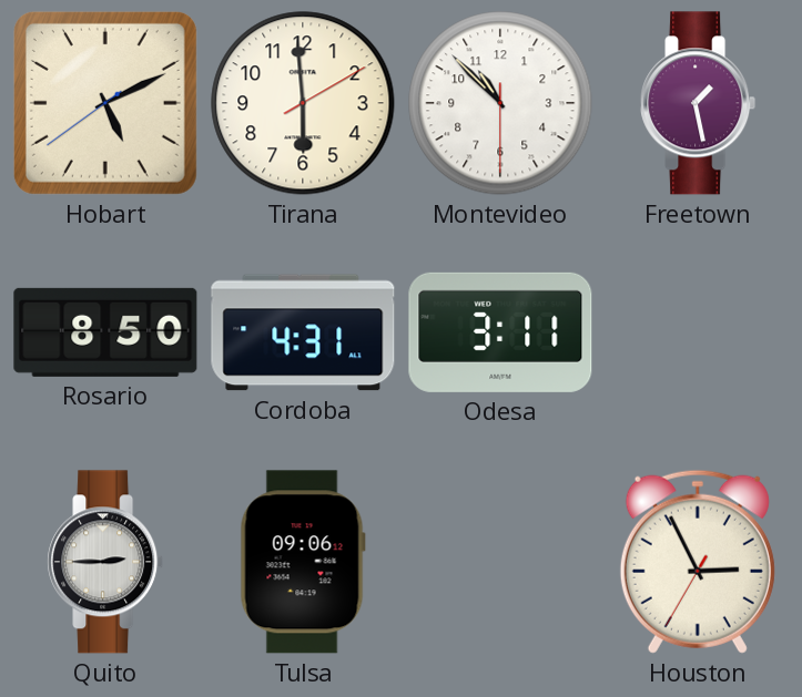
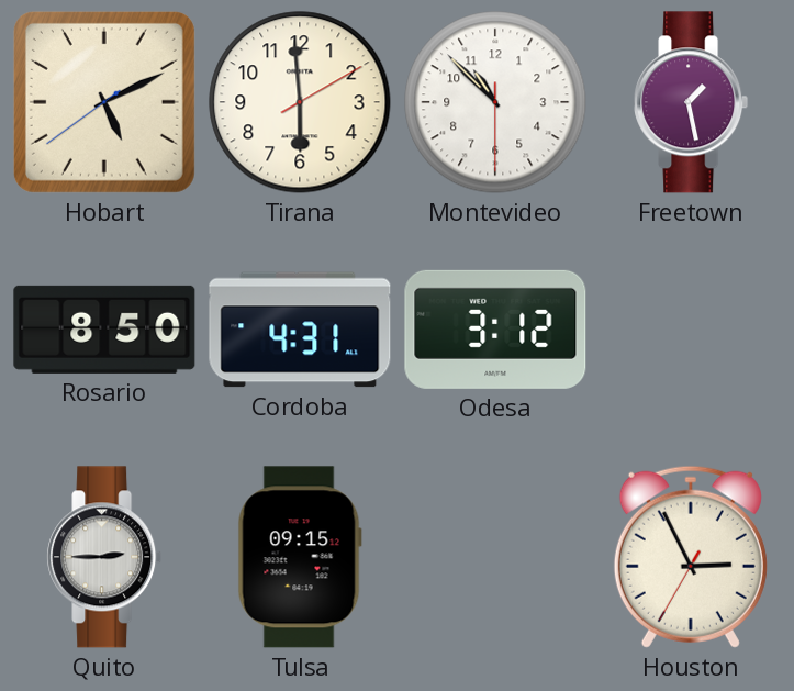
Odesa: 3:11 -> 3:12 (495, 330)
Tulsa: 09:06 -> 09:15 (300, 557)
